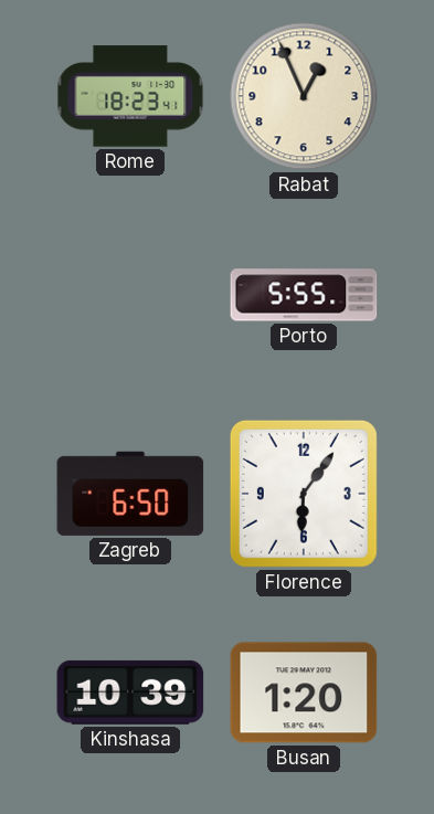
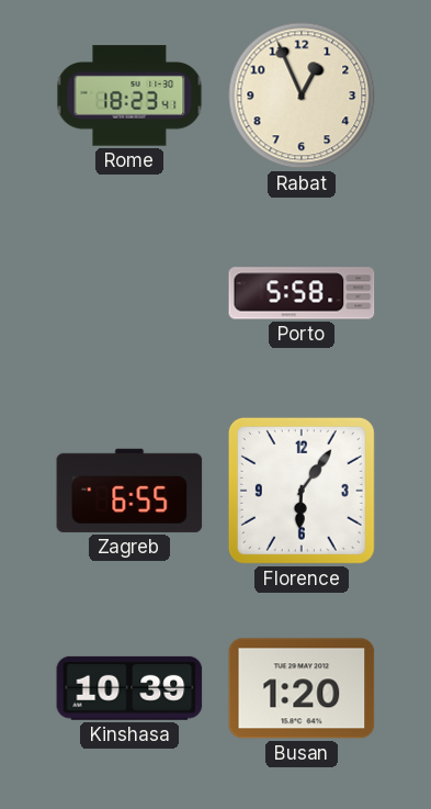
Porto: 5:55 -> 5:58 (302, 293)
Zagreb: 6:50 -> 6:55 (129, 491)
